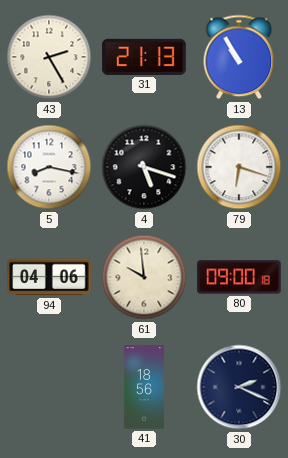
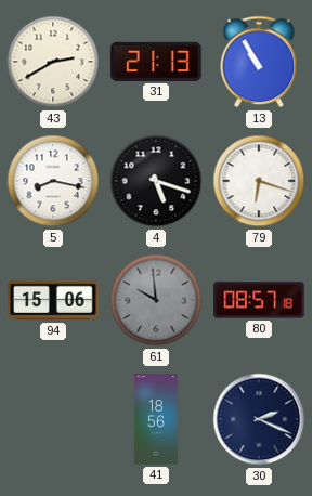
43: 2:25 -> 2:40 (53, 62)
94: 04:06 -> 15:06 (53, 300)
61 dial: cream -> grey (156, 300)
80: 09:00 -> 08:57 (259, 300)
